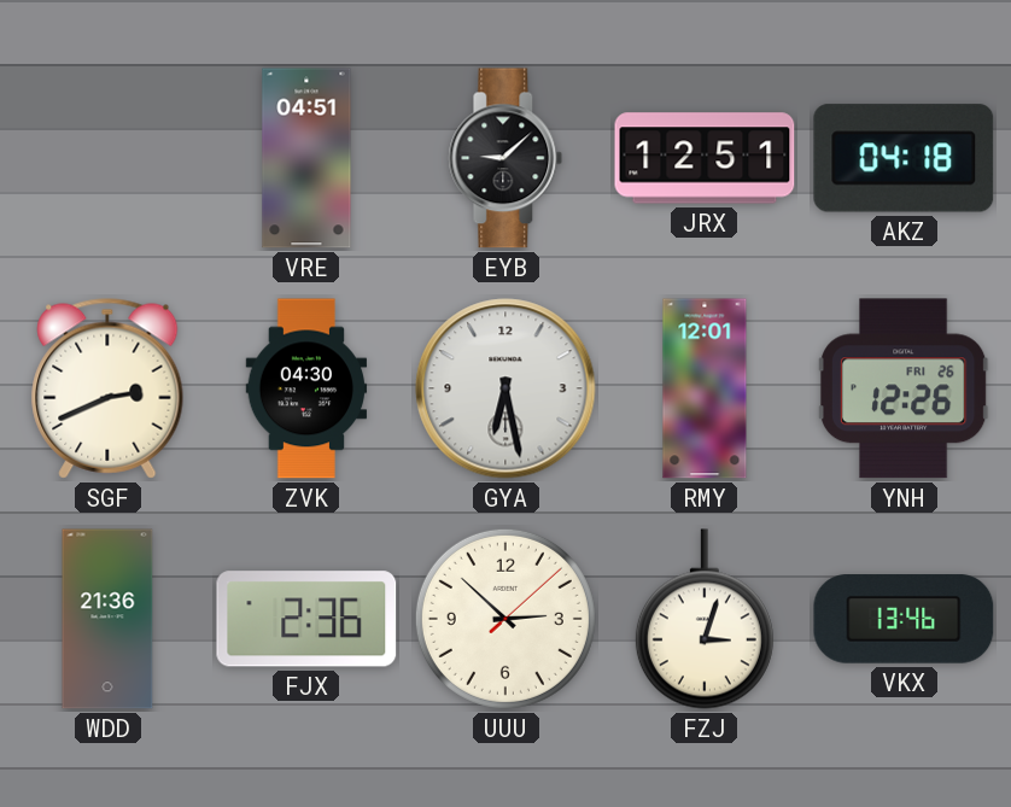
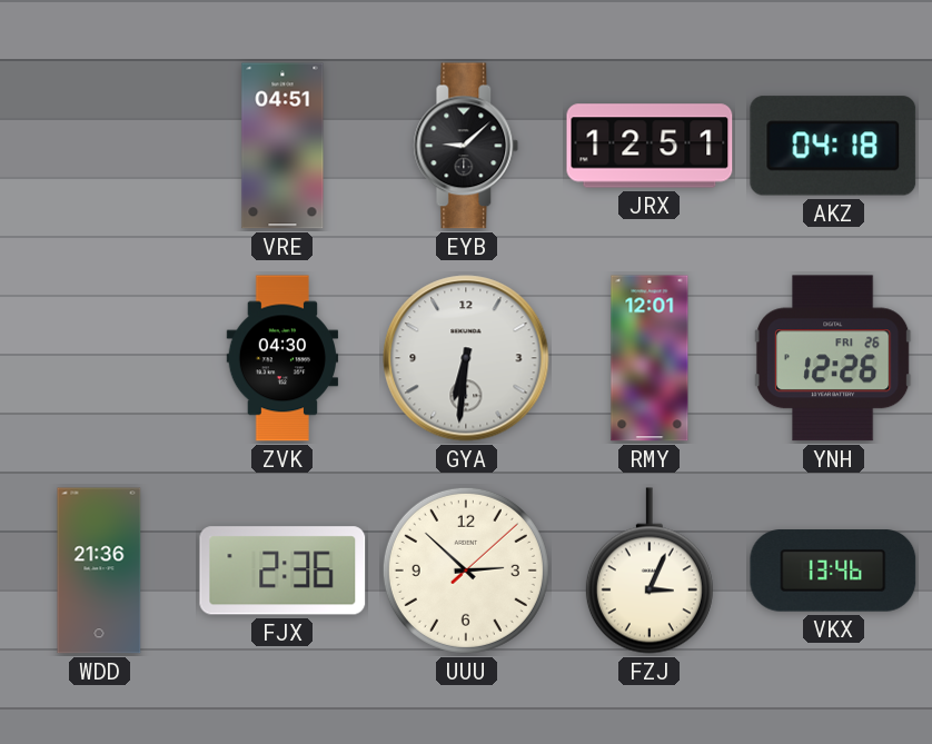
SGF: 2:41 -> none (107, 388)
GYA: 6:28 -> 6:31 (466, 358)
FZJ: 3:03 -> 3:04 (650, 571)
